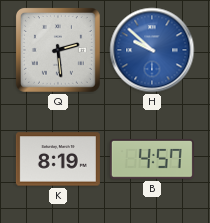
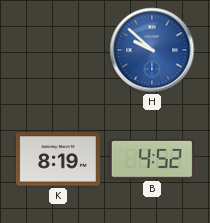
Q: 2:29 -> none (58, 50)
B: 4:57 -> 4:52 (152, 159)
